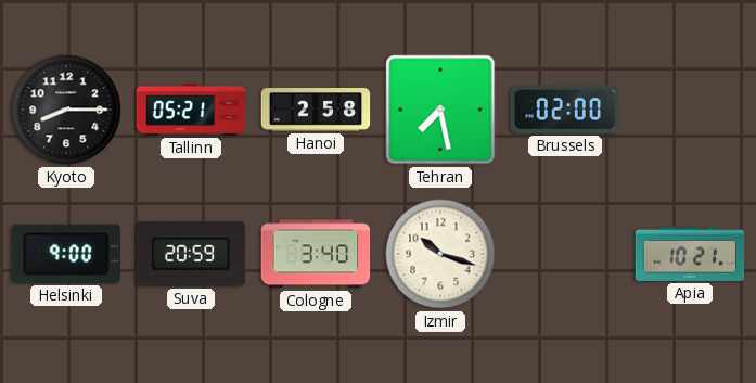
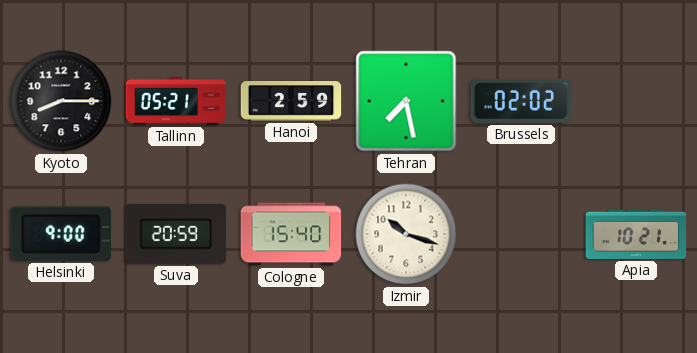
Hanoi: 2:58 -> 2:59 (291, 102)
Brussels: 02:00 -> 02:02 (521, 101)
Cologne: 3:40 -> 15:40 (291, 234)
